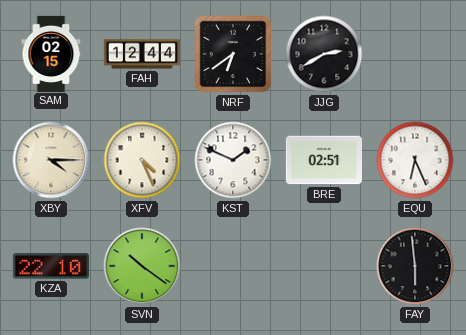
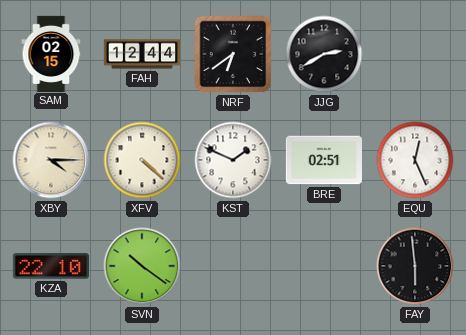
XFV: 4:26 -> 4:22 (142, 160)
EQU: 6:26 -> 12:26 (415, 160)
